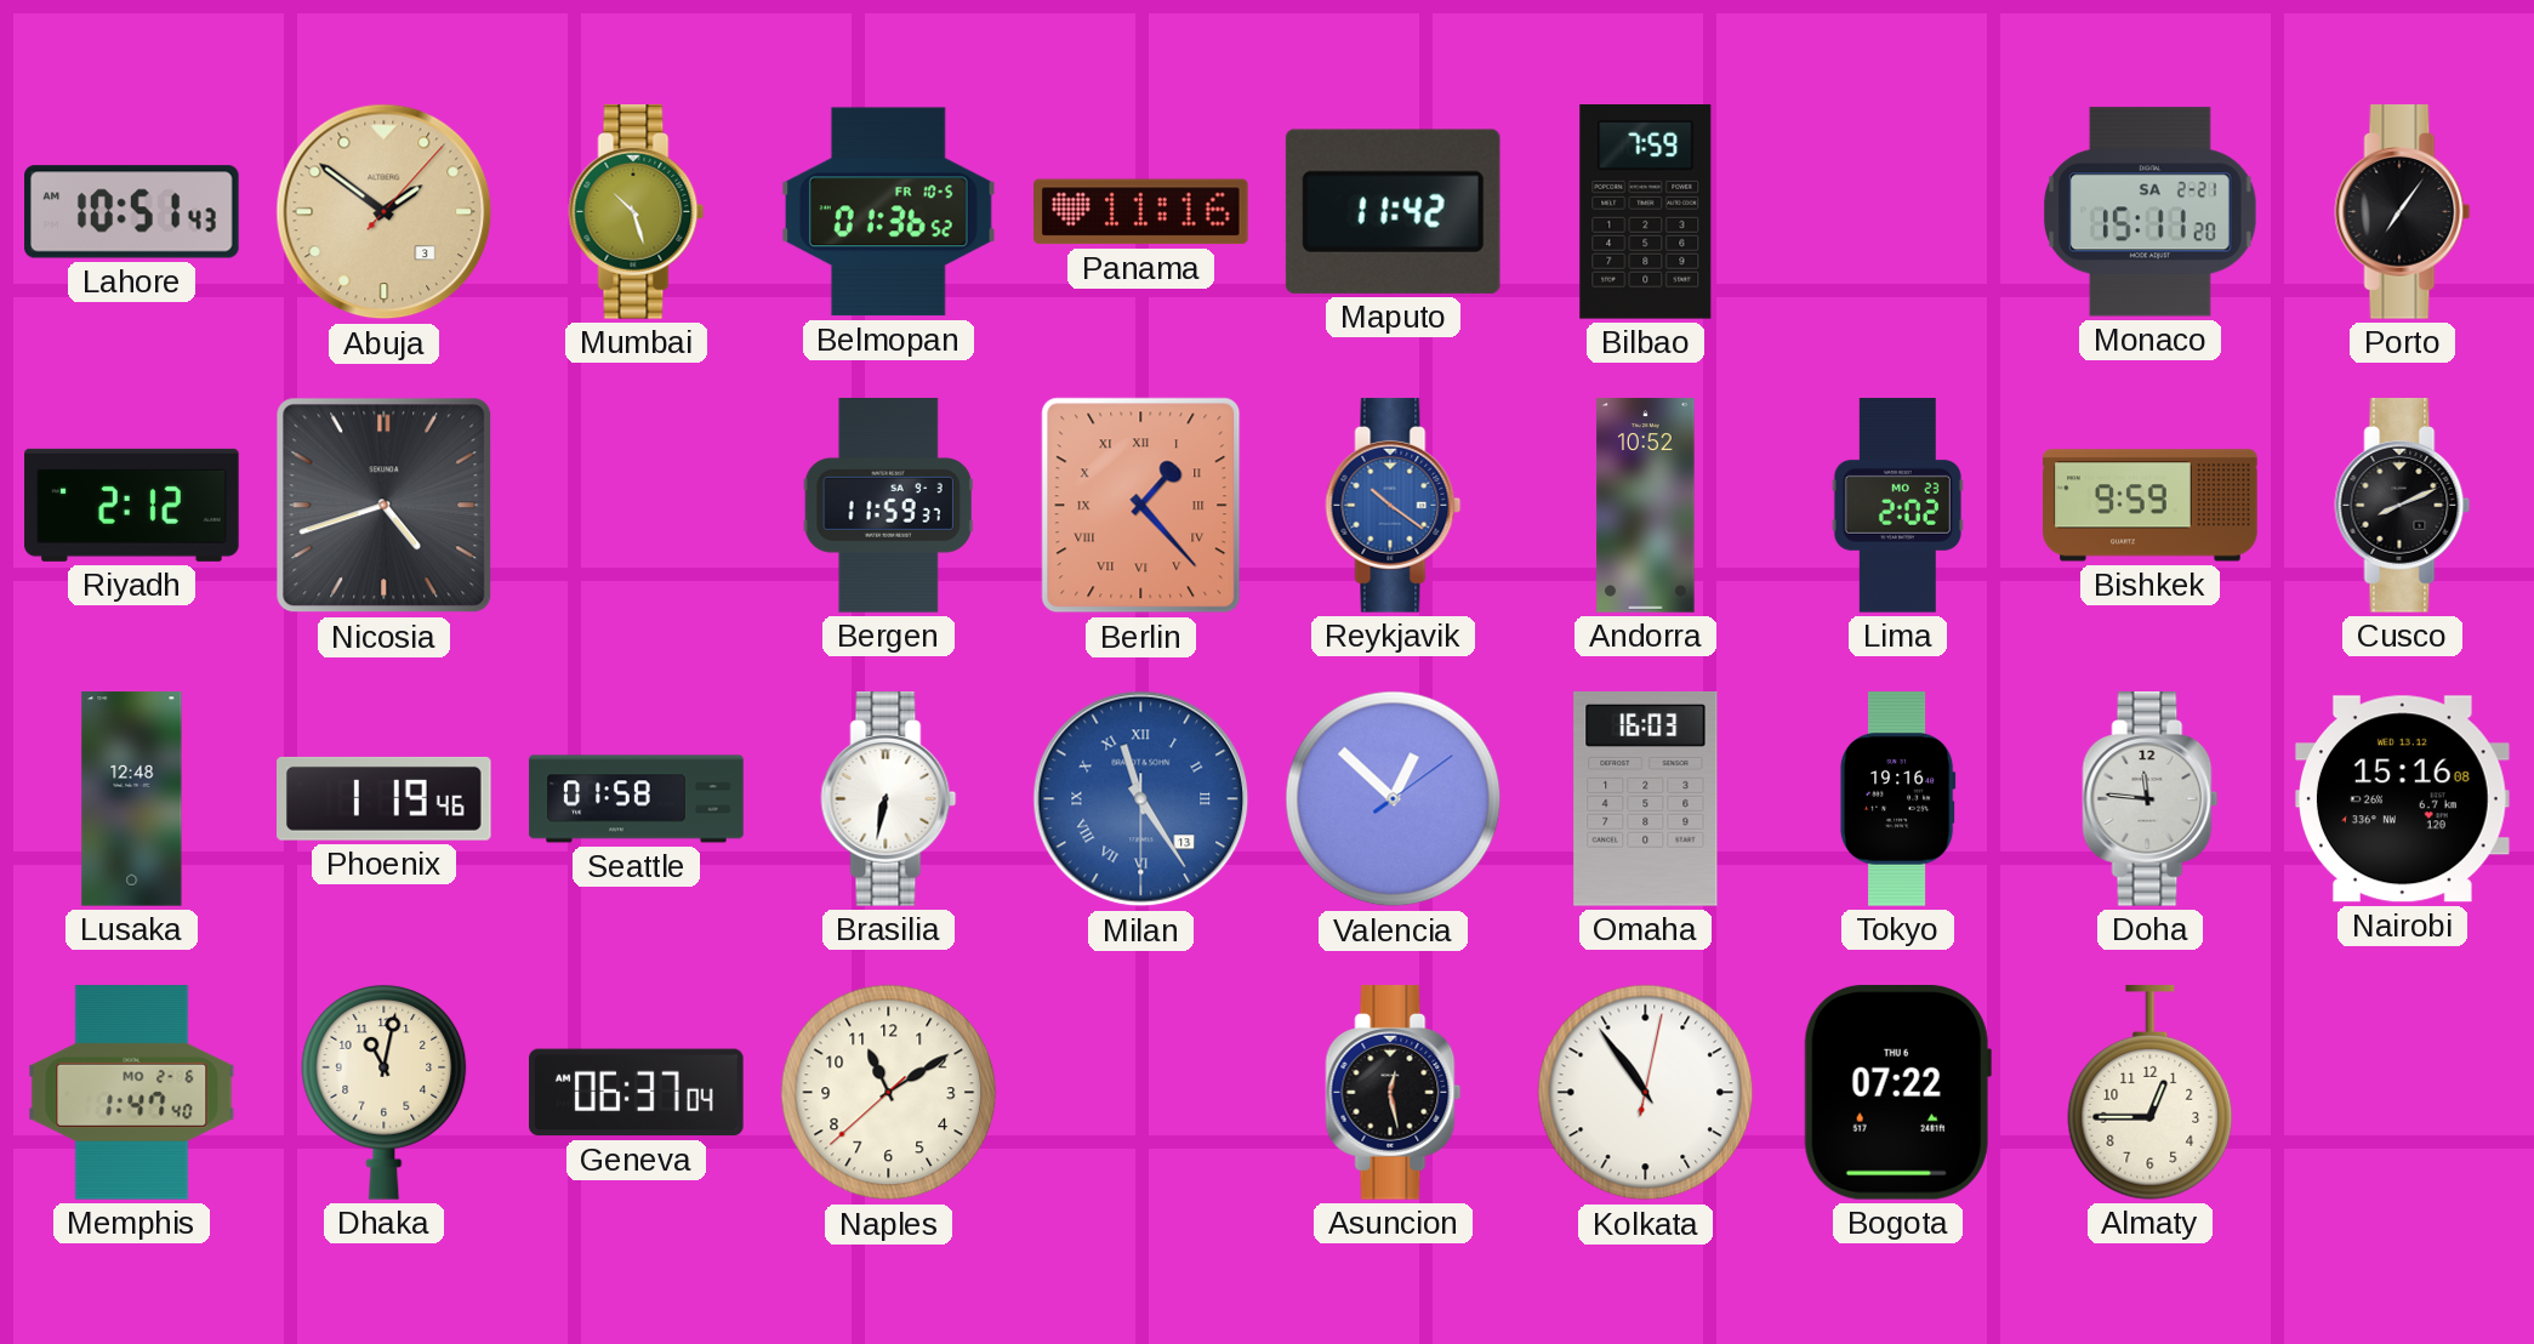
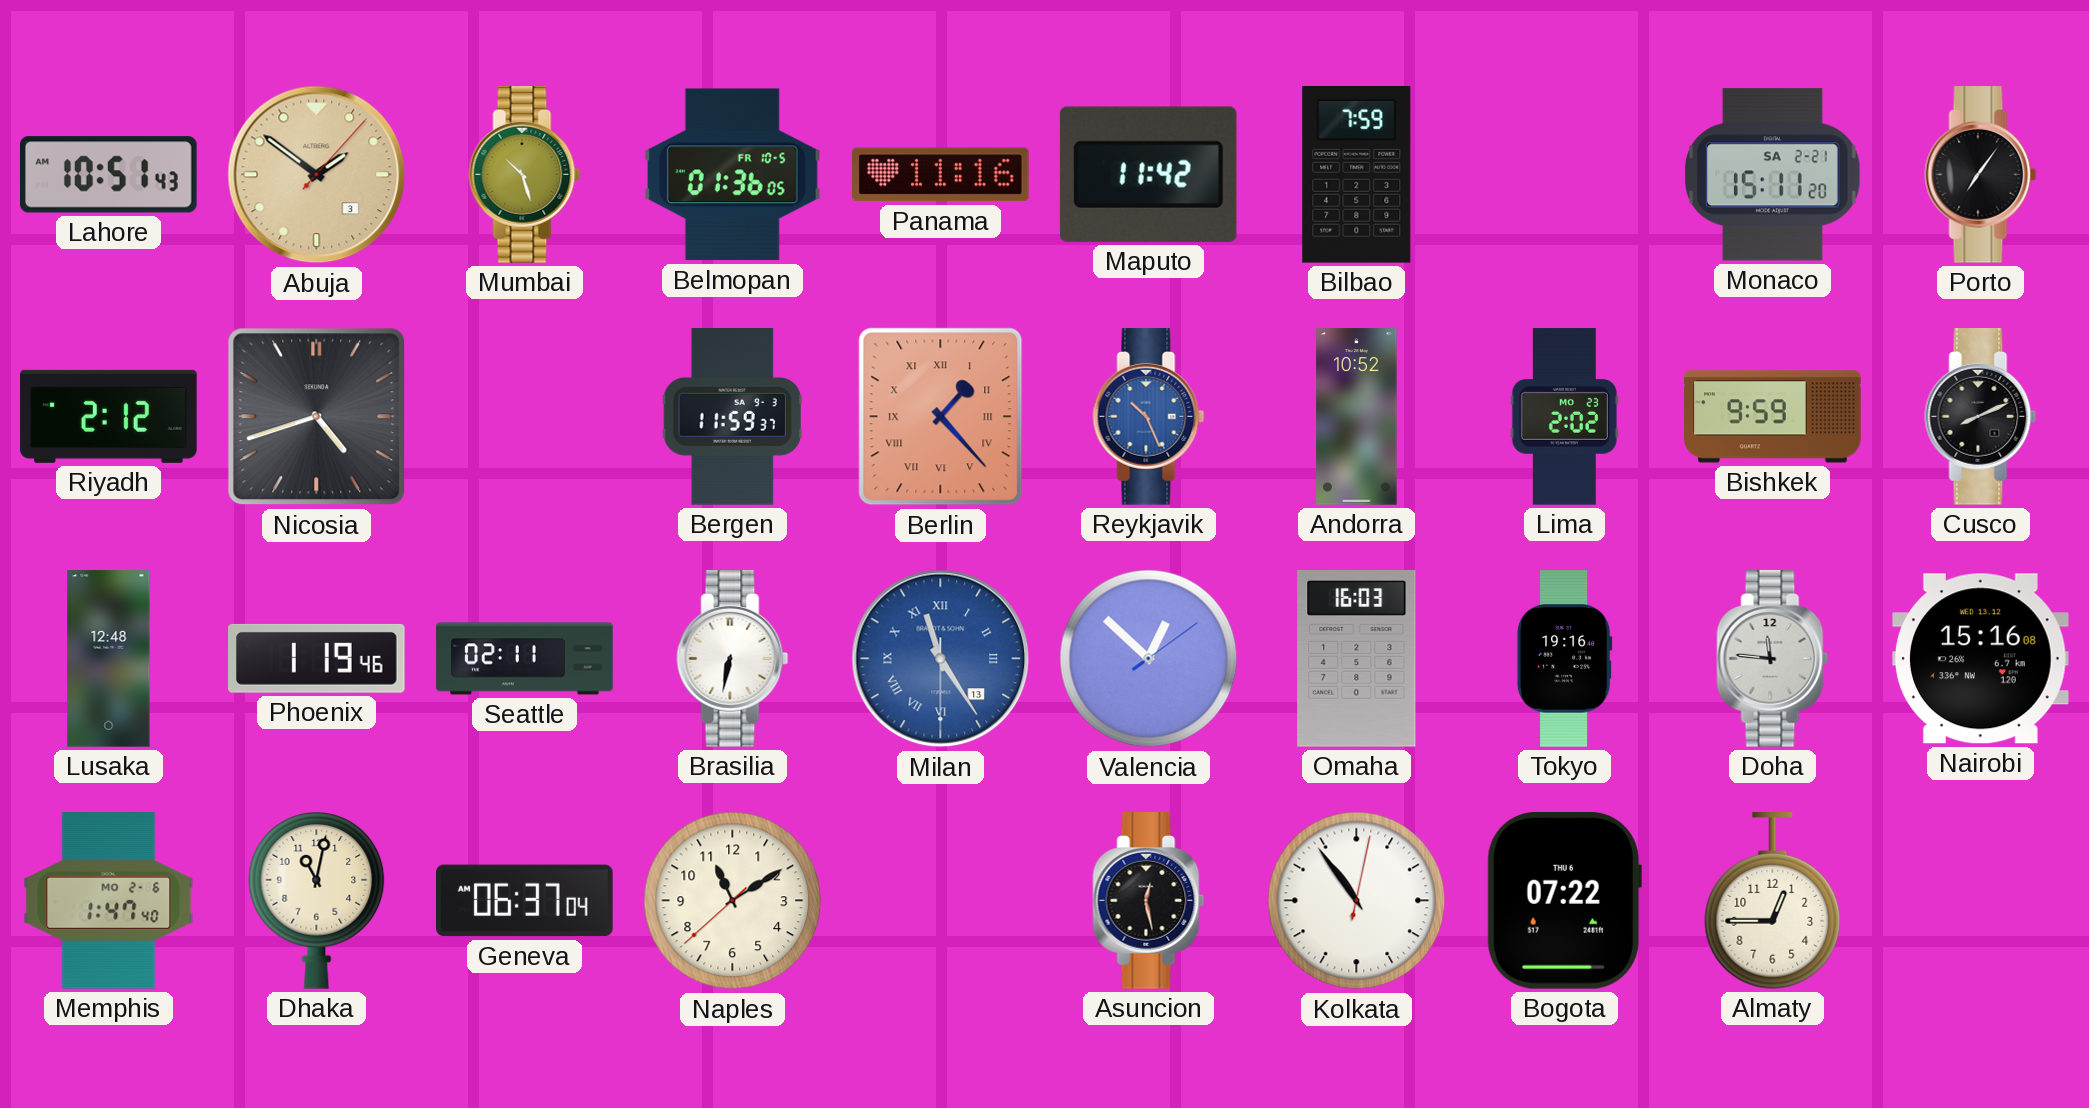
Belmopan: 01:36:52 -> 01:36:05 (732, 175)
Reykjavik: 10:21 -> 10:26 (1149, 417)
Seattle: 01:58 -> 02:11 (525, 659)
